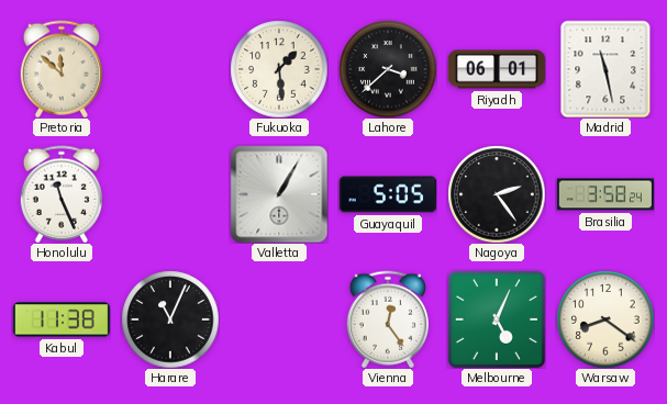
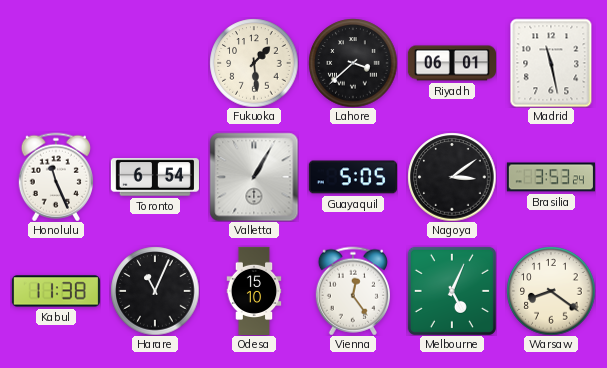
Pretoria: 11:52 -> none (62, 69)
Toronto: none -> 6:54 (155, 177)
Nagoya: 2:24 -> 3:09 (452, 177)
Brasilia: 3:58 -> 3:53 (551, 177)
Odesa: none -> 15:10 (254, 290)
